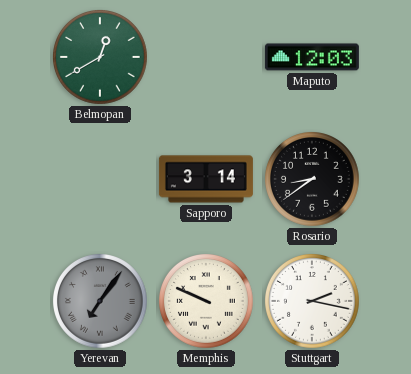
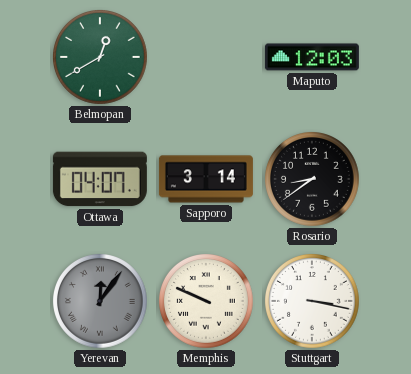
Ottawa: none -> 04:07 (100, 179)
Yerevan: 7:06 -> 12:06 (101, 302)
Stuttgart: 2:17 -> 3:17 (313, 302)
